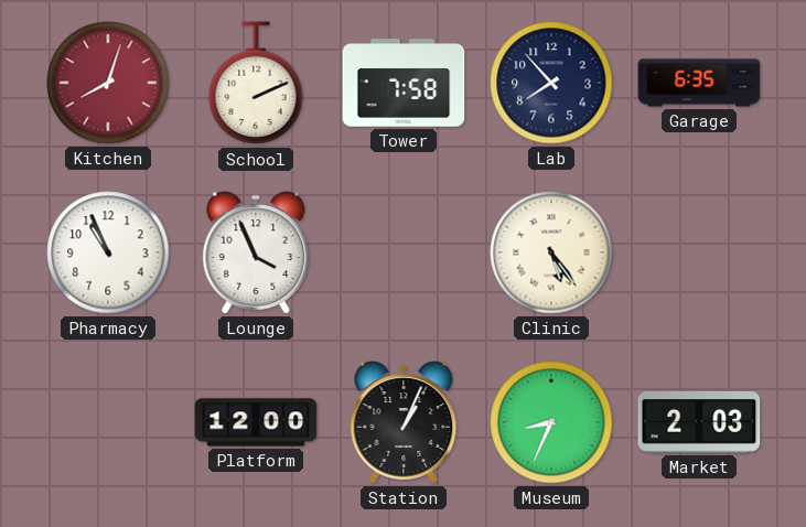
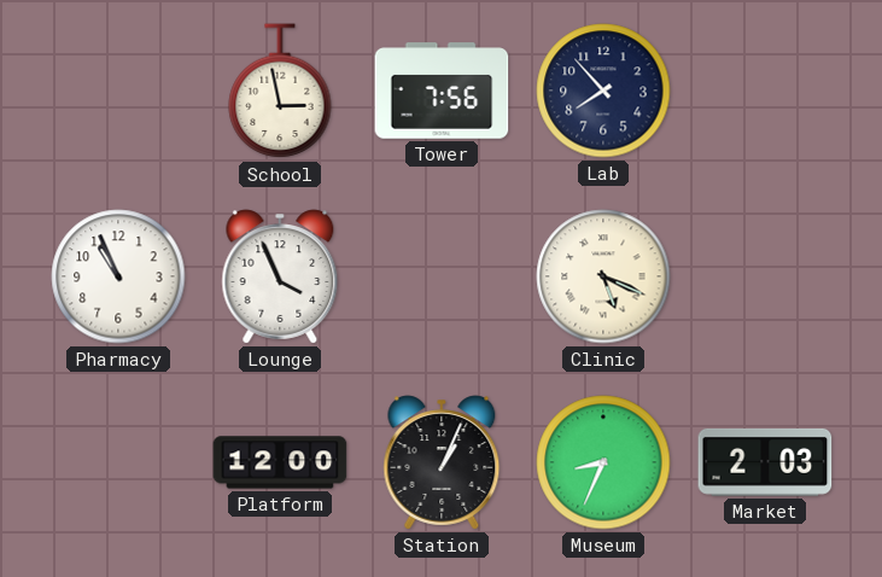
Kitchen: 8:03 -> none (108, 83)
School: 2:11 -> 2:58 (280, 92)
Tower: 7:58 -> 7:56 (442, 91)
Garage: 6:35 -> none (699, 83)
Clinic: 5:24 -> 5:19 (603, 276)
